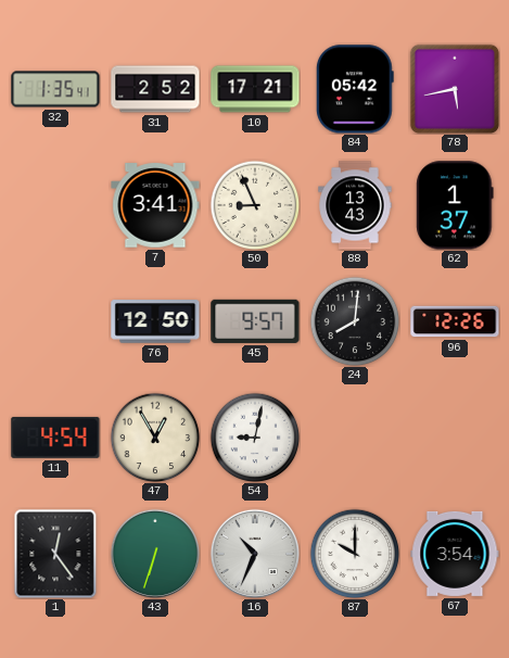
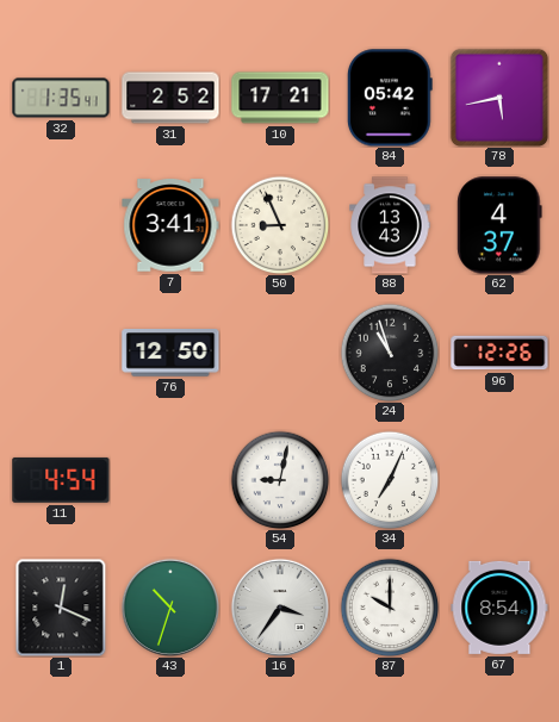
62: 1:37 -> 4:37 (499, 225)
45: 9:57 -> none (255, 321)
24: 8:01 -> 10:57 (390, 353)
47: 12:55 -> none (155, 438)
34: none -> 7:04 (390, 480)
1: 12:24 -> 12:19 (61, 608)
43: 6:33 -> 10:33 (169, 606)
16: 10:34 -> 3:36 (279, 606)
67: 3:54 -> 8:54 (499, 608)
